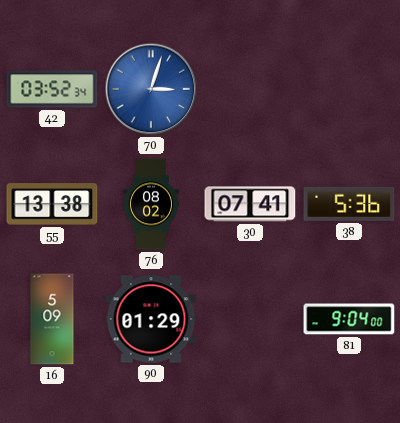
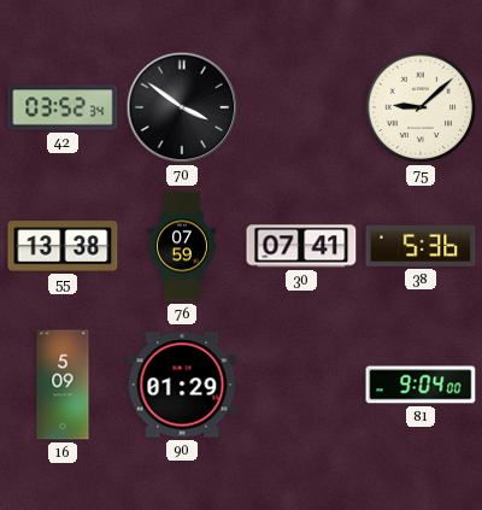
70: 3:03 -> 3:51 (182, 107)
70 dial: blue -> black (182, 107)
75: none -> 9:08 (421, 107)
76: 08:02 -> 07:59 (182, 246)
